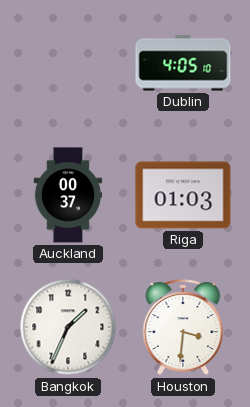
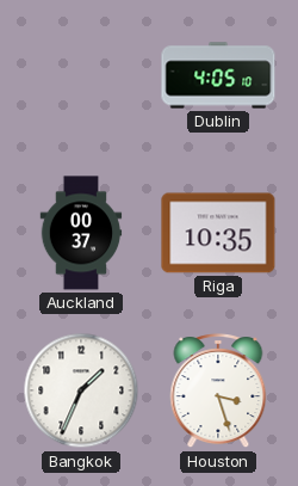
Riga: 01:03 -> 10:35 (218, 233)
Houston: 3:31 -> 3:27 (218, 392)
